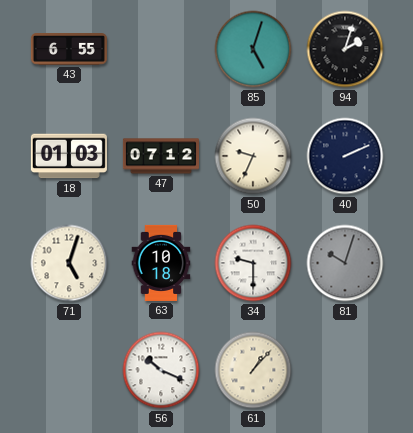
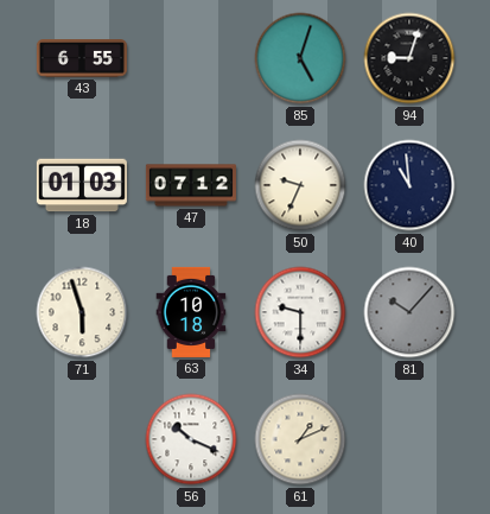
94: 2:03 -> 9:03 (409, 58)
40: 2:11 -> 10:59 (409, 185)
71: 5:03 -> 5:57 (82, 312)
81: 10:03 -> 10:07 (409, 312)
61: 1:07 -> 1:11 (300, 439)
